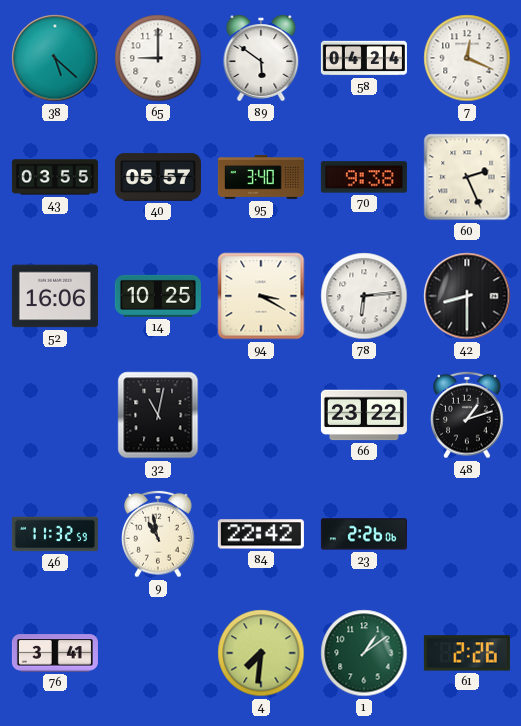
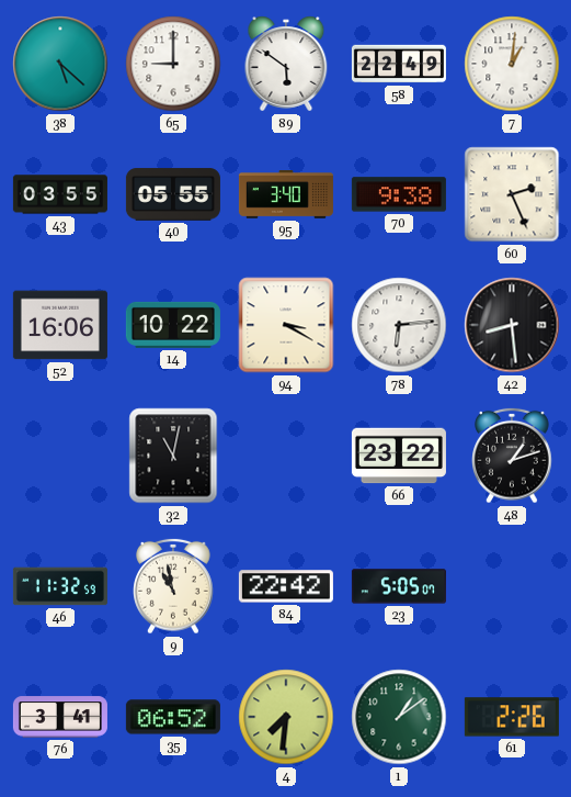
58: 04:24 -> 22:49 (399, 64)
7: 12:19 -> 1:01 (512, 64)
40: 05:57 -> 05:55 (173, 194)
14: 10:25 -> 10:22 (173, 325)
42: 8:30 -> 8:29 (512, 325)
23: 2:26 -> 5:05 (399, 586)
35: none -> 06:52 (173, 717)
